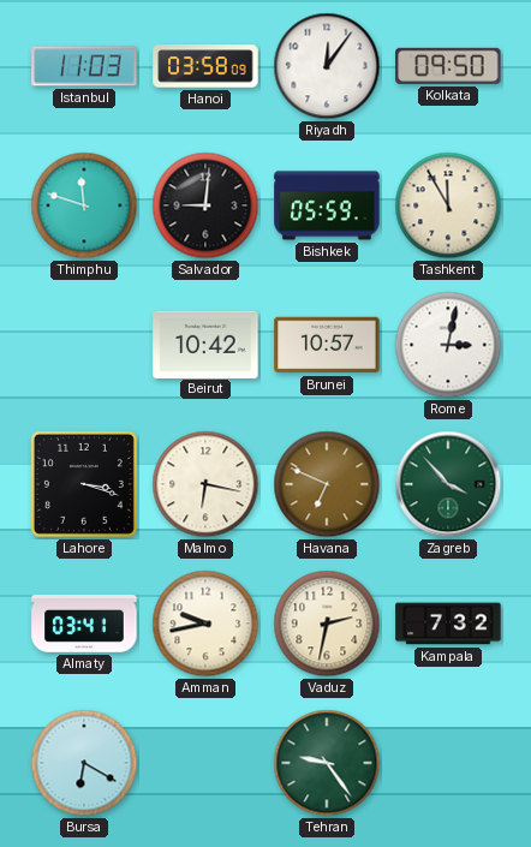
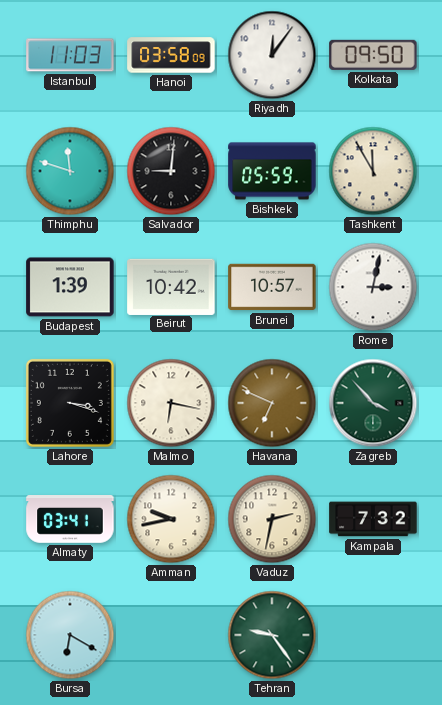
Budapest: none -> 1:39 (70, 287)
